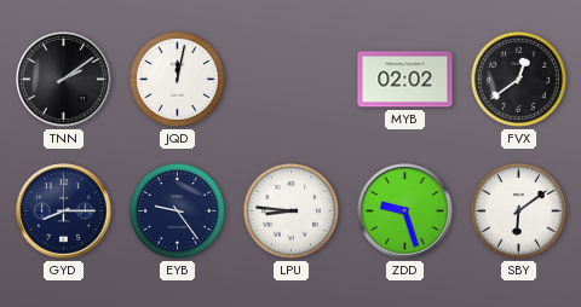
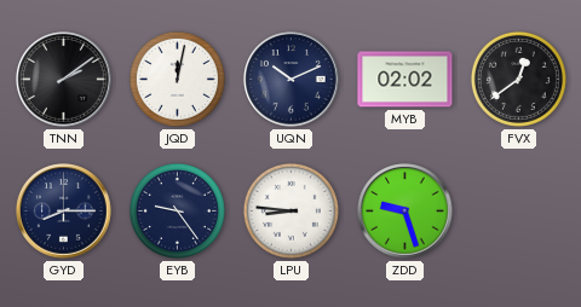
UQN: none -> 10:11 (292, 80)
SBY: 6:09 -> none (518, 210)
